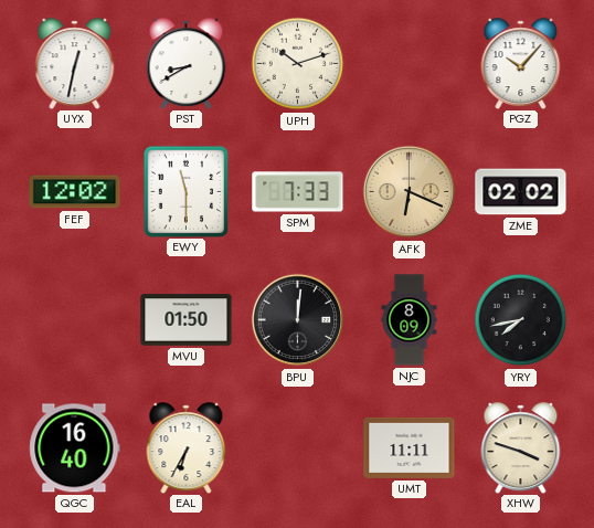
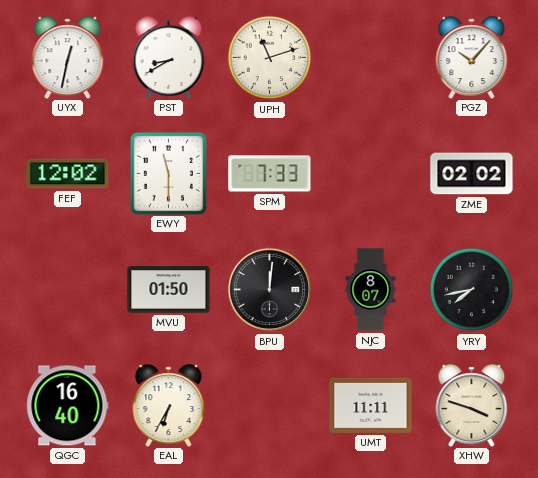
UPH: 10:12 -> 11:12 (270, 58)
AFK: 6:19 -> none (410, 192)
NJC: 8:09 -> 8:07 (371, 290)
